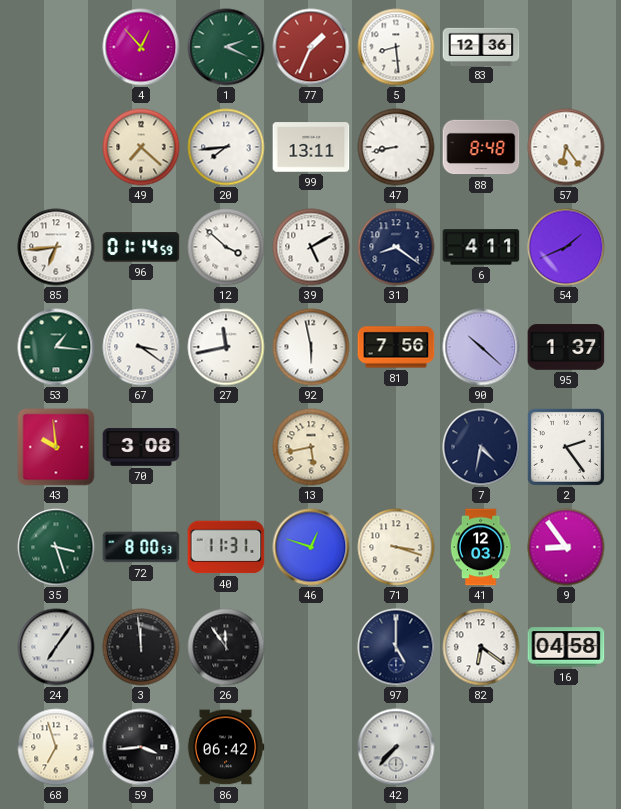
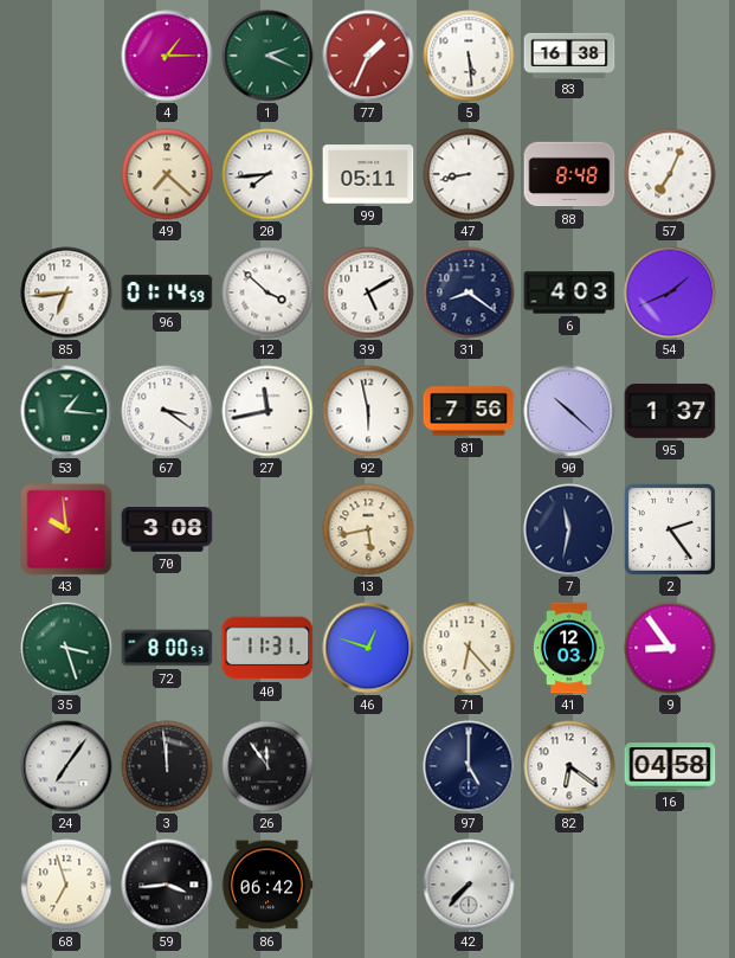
4: 12:53 -> 1:15 (167, 56)
5: 8:29 -> 5:29 (469, 56)
83: 12:36 -> 16:38 (569, 54)
99: 13:11 -> 05:11 (368, 174)
57: 6:24 -> 7:04 (670, 174)
6: 4:11 -> 4:03 (569, 292)
7: 4:32 -> 11:32 (569, 529)
71: 3:18 -> 6:23 (469, 648)
